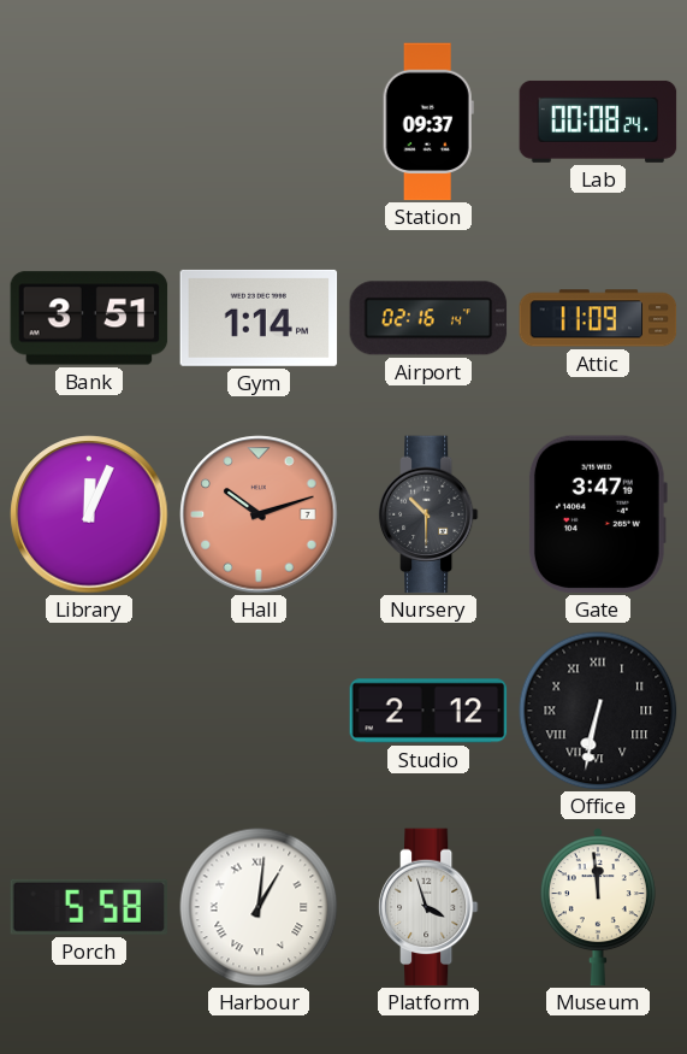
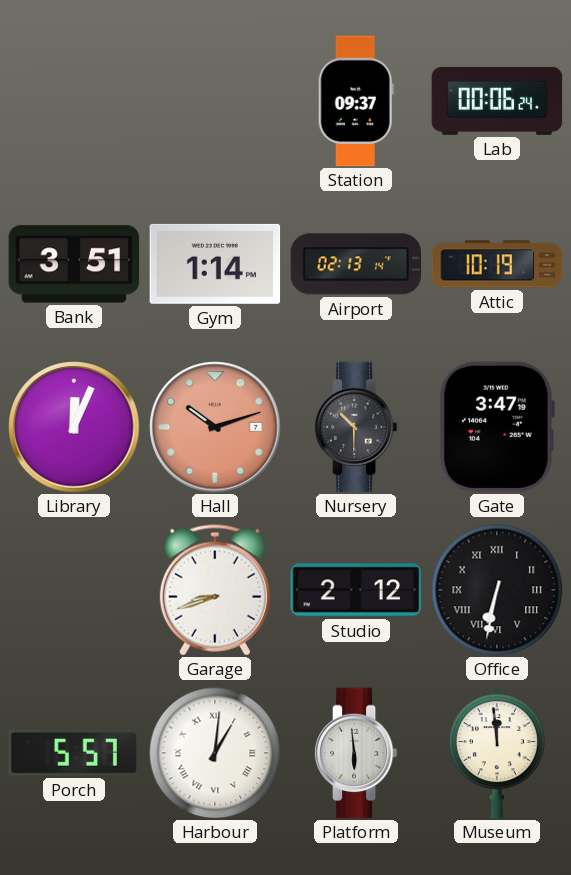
Lab: 00:08 -> 00:06 (497, 101)
Airport: 02:16 -> 02:13 (356, 264)
Attic: 11:09 -> 10:19 (497, 264)
Garage: none -> 8:42 (215, 590)
Porch: 5:58 -> 5:57 (74, 753)
Platform: 3:57 -> 5:59 (356, 753)
